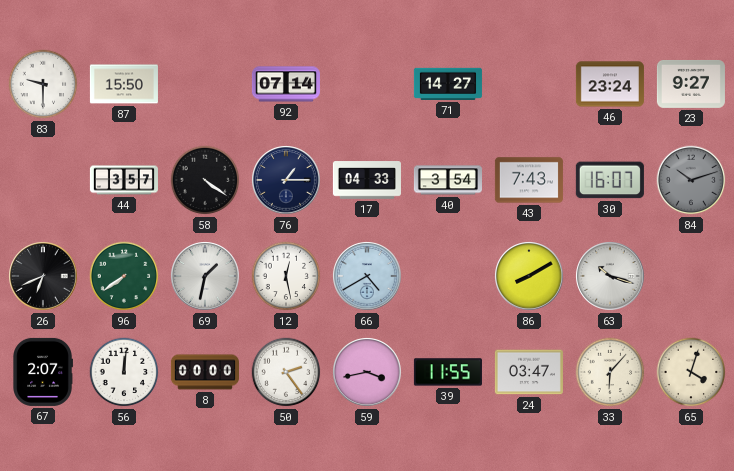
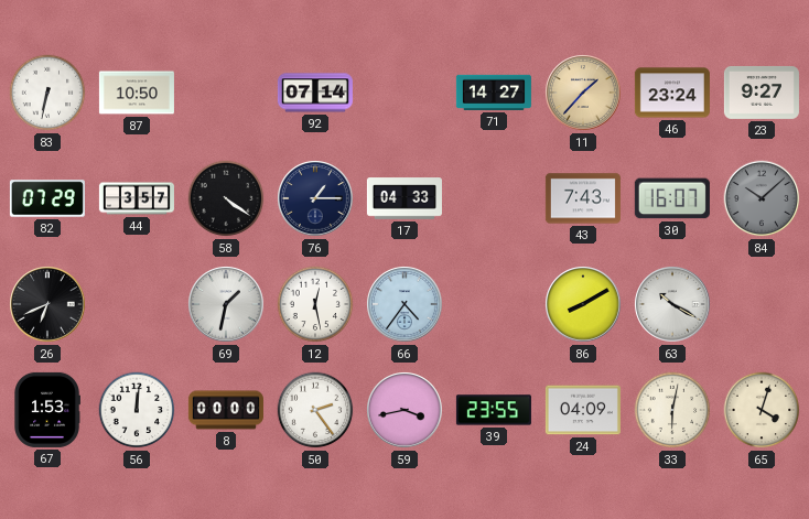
83: 9:30 -> 6:32 (47, 93)
87: 15:50 -> 10:50 (137, 93)
11: none -> 1:37 (583, 93)
82: none -> 07:29 (47, 198)
40: 3:54 -> none (448, 180)
84: 10:12 -> 10:08 (762, 198)
96: 7:39 -> none (124, 276)
66: 4:40 -> 4:36 (404, 304)
63: 10:18 -> 10:20 (672, 304)
67: 2:07 -> 1:53 (47, 410)
39: 11:55 -> 23:55 (494, 410)
24: 03:47 -> 04:09 (583, 410)
33: 6:07 -> 6:02 (672, 410)
